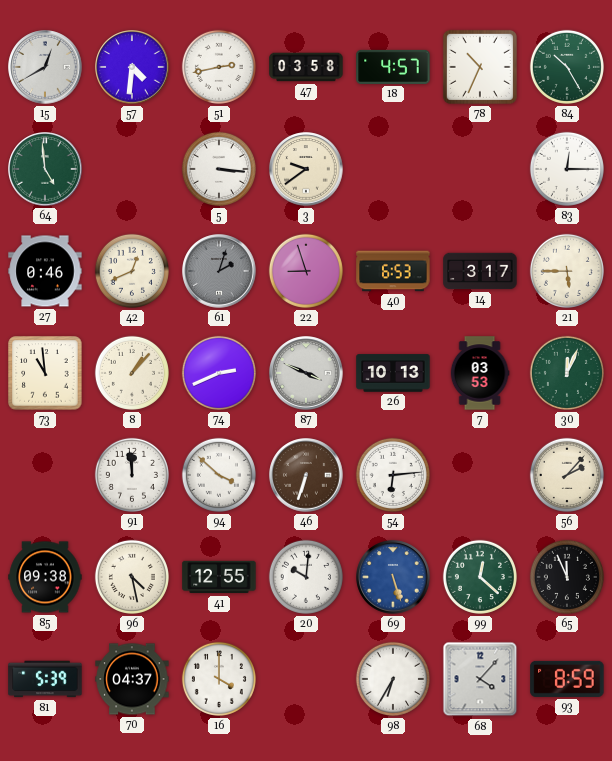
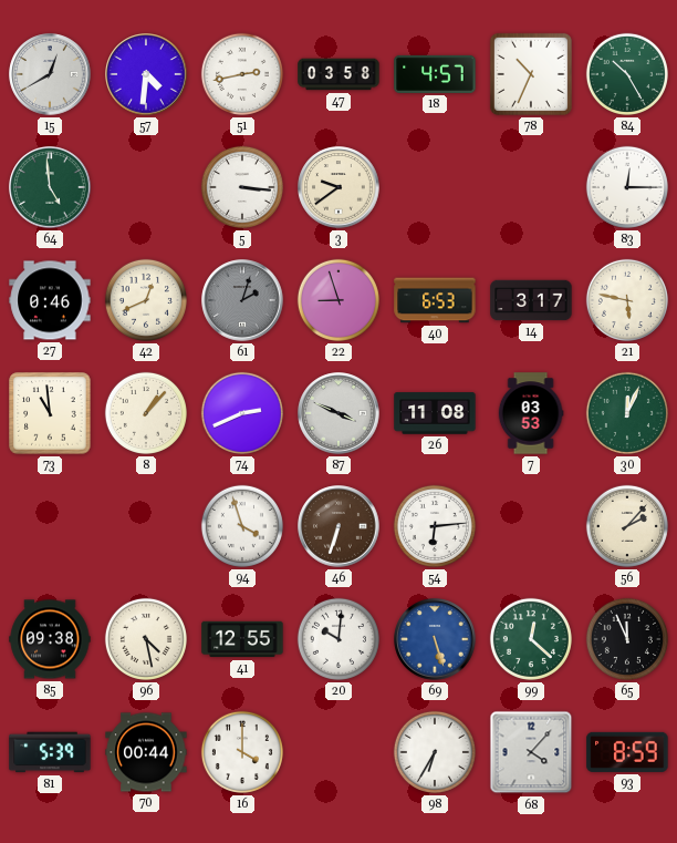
21: 5:45 -> 5:47 (627, 300)
26: 10:13 -> 11:08 (435, 413)
91: 11:59 -> none (132, 475)
94: 3:52 -> 3:57 (242, 526)
70: 04:37 -> 00:44 (146, 752)
